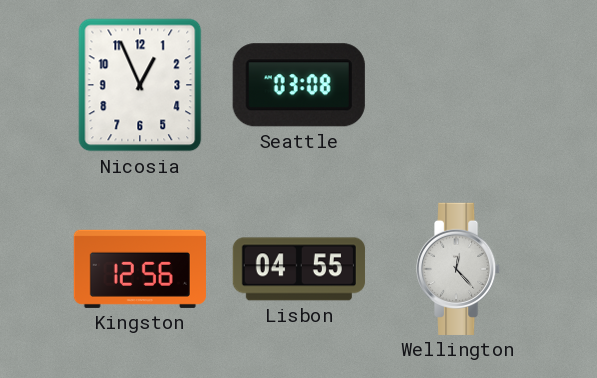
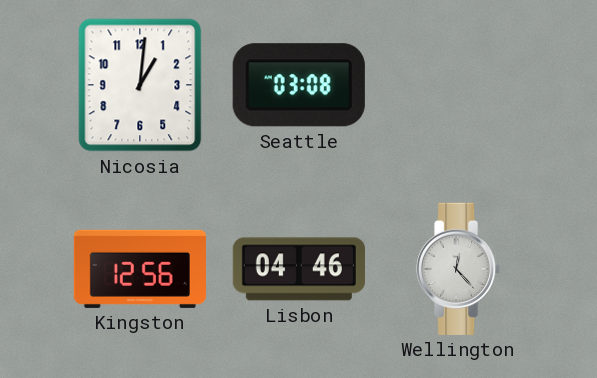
Nicosia: 12:56 -> 1:01 (140, 85)
Lisbon: 04:55 -> 04:46 (299, 269)
